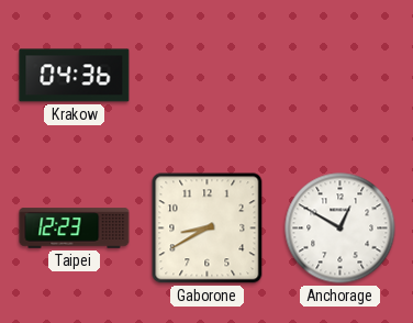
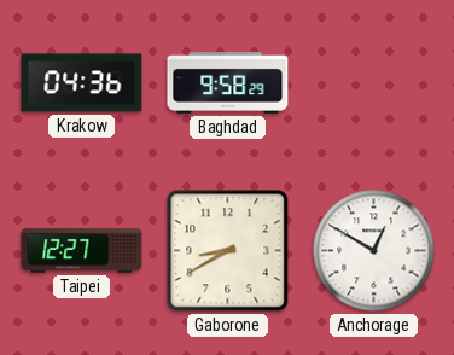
Baghdad: none -> 9:58 (228, 83)
Taipei: 12:23 -> 12:27 (82, 251)
